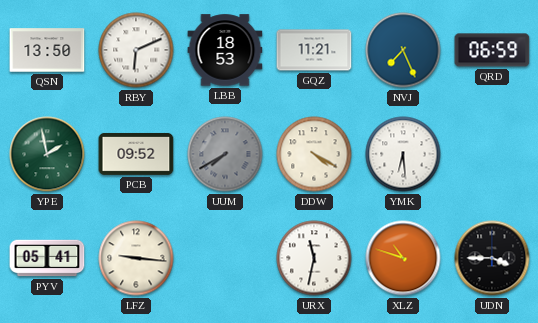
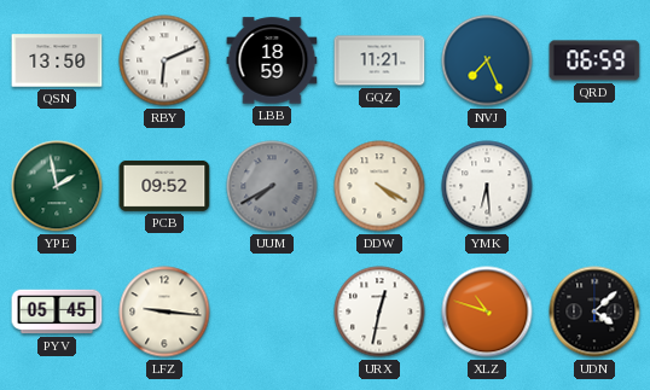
LBB: 18:53 -> 18:59 (272, 60)
PYV: 05:41 -> 05:45 (57, 312)
URX: 11:32 -> 12:32 (379, 312)
UDN: 3:45 -> 4:08 (594, 312)
